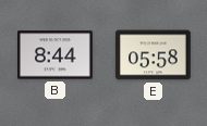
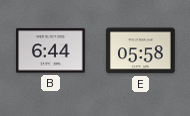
B: 8:44 -> 6:44 (51, 51)
